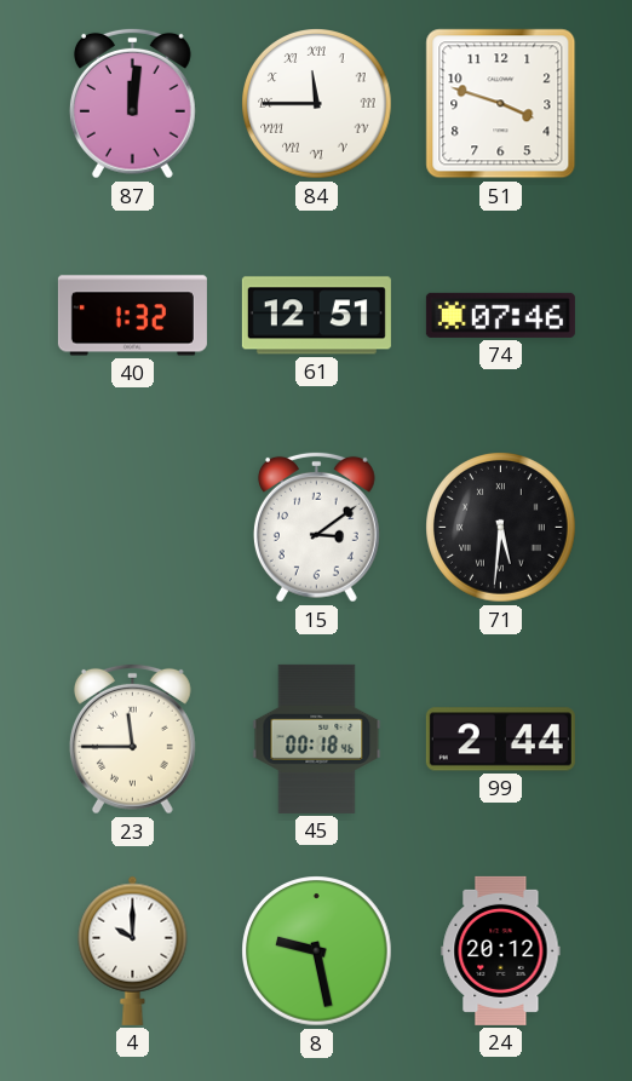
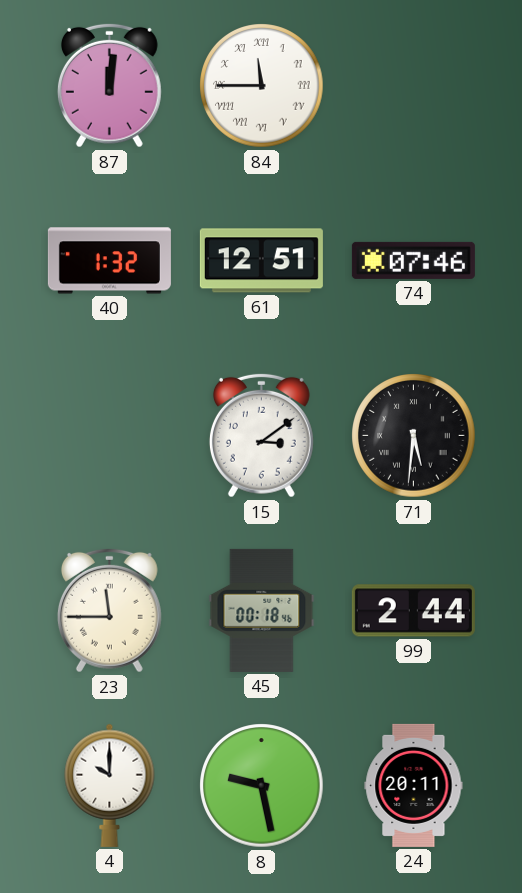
51: 3:48 -> none (501, 104)
24: 20:12 -> 20:11 (414, 785)
